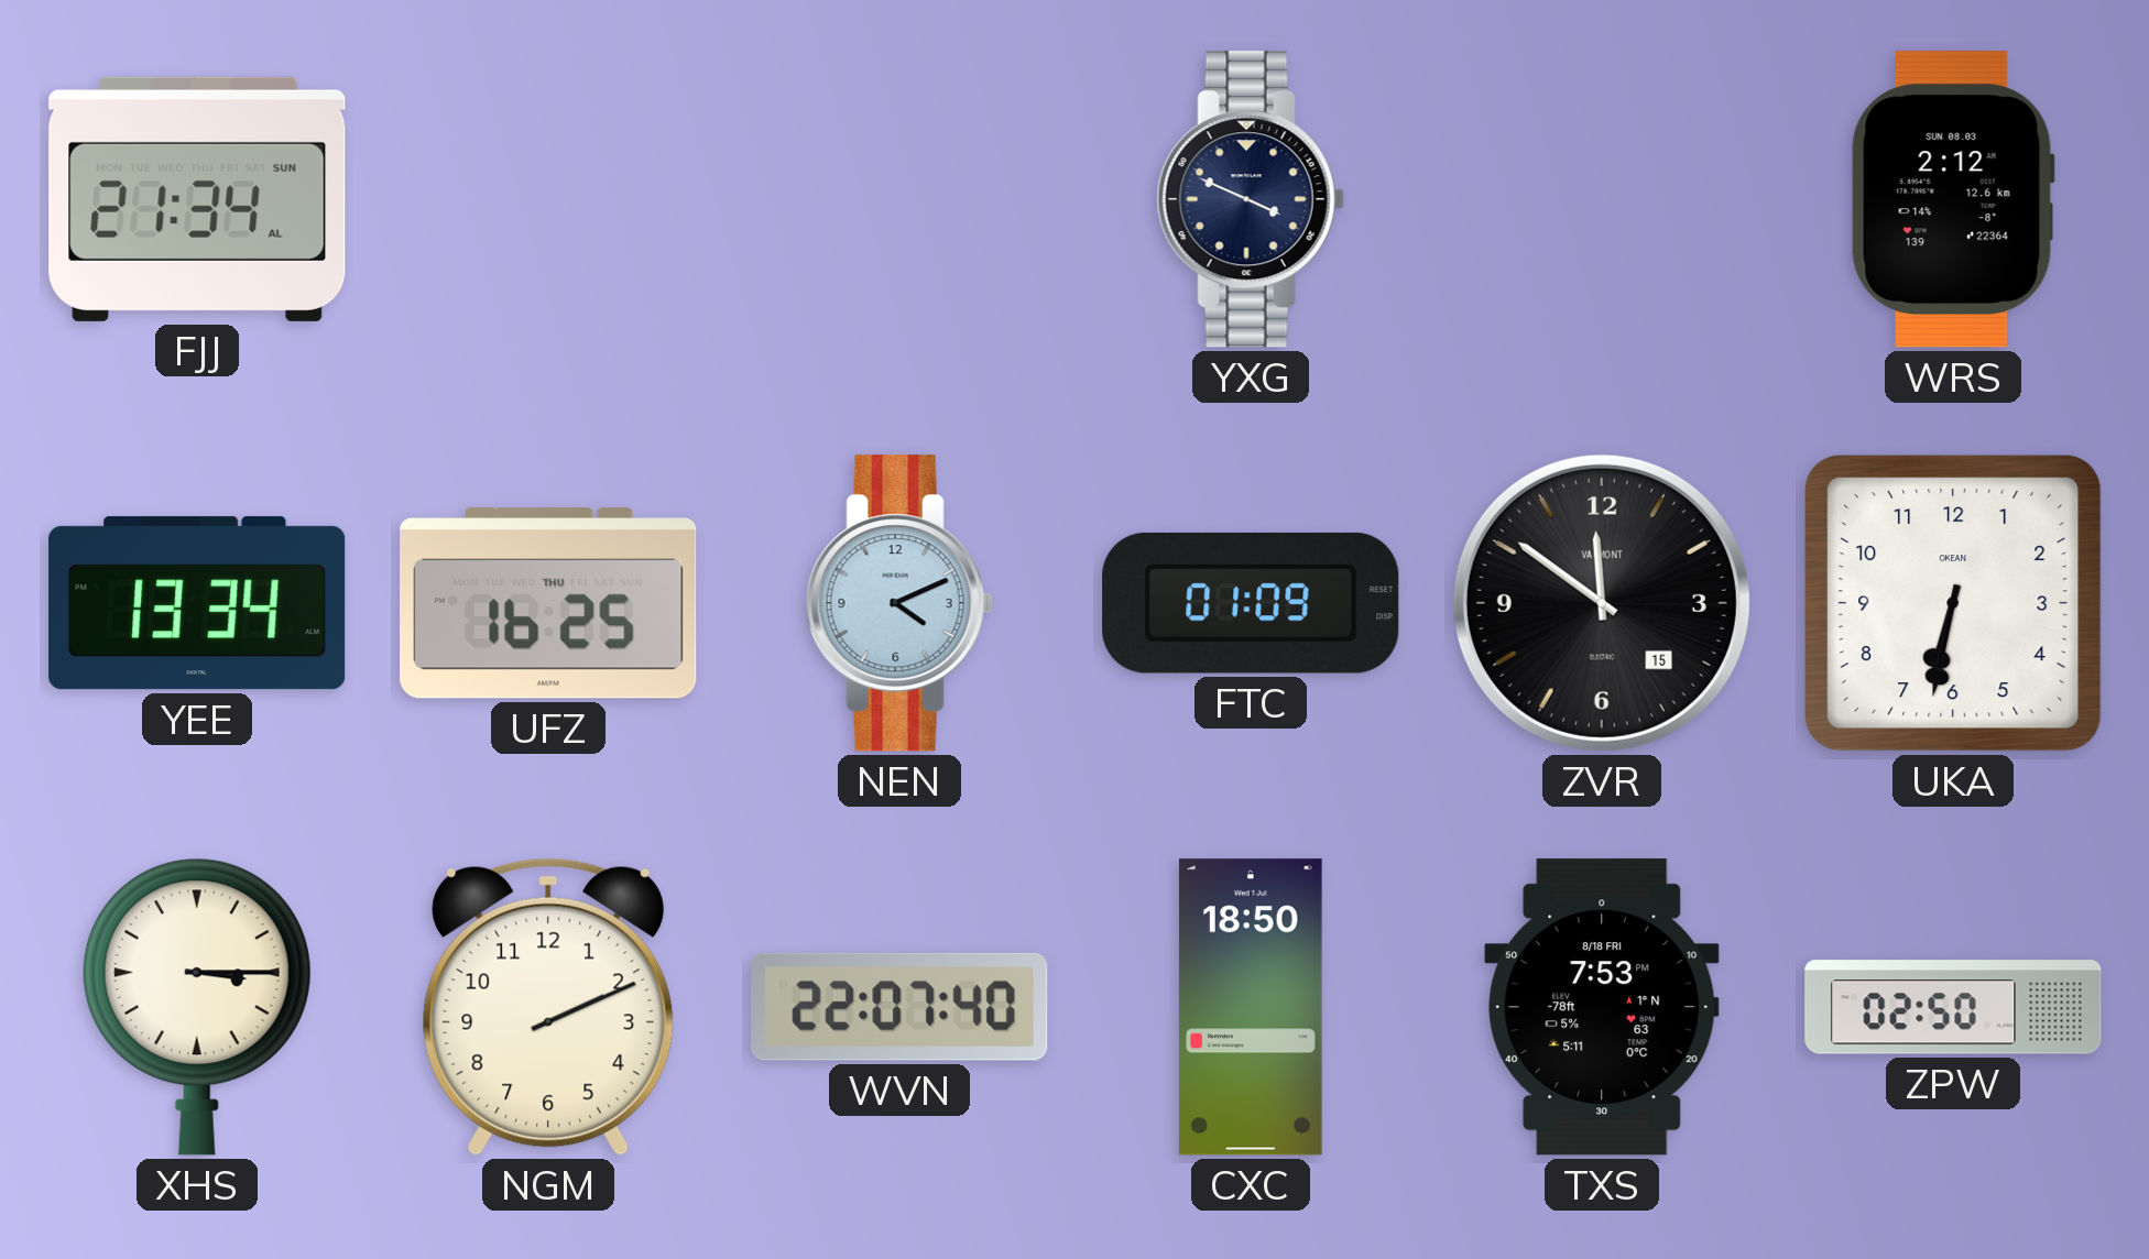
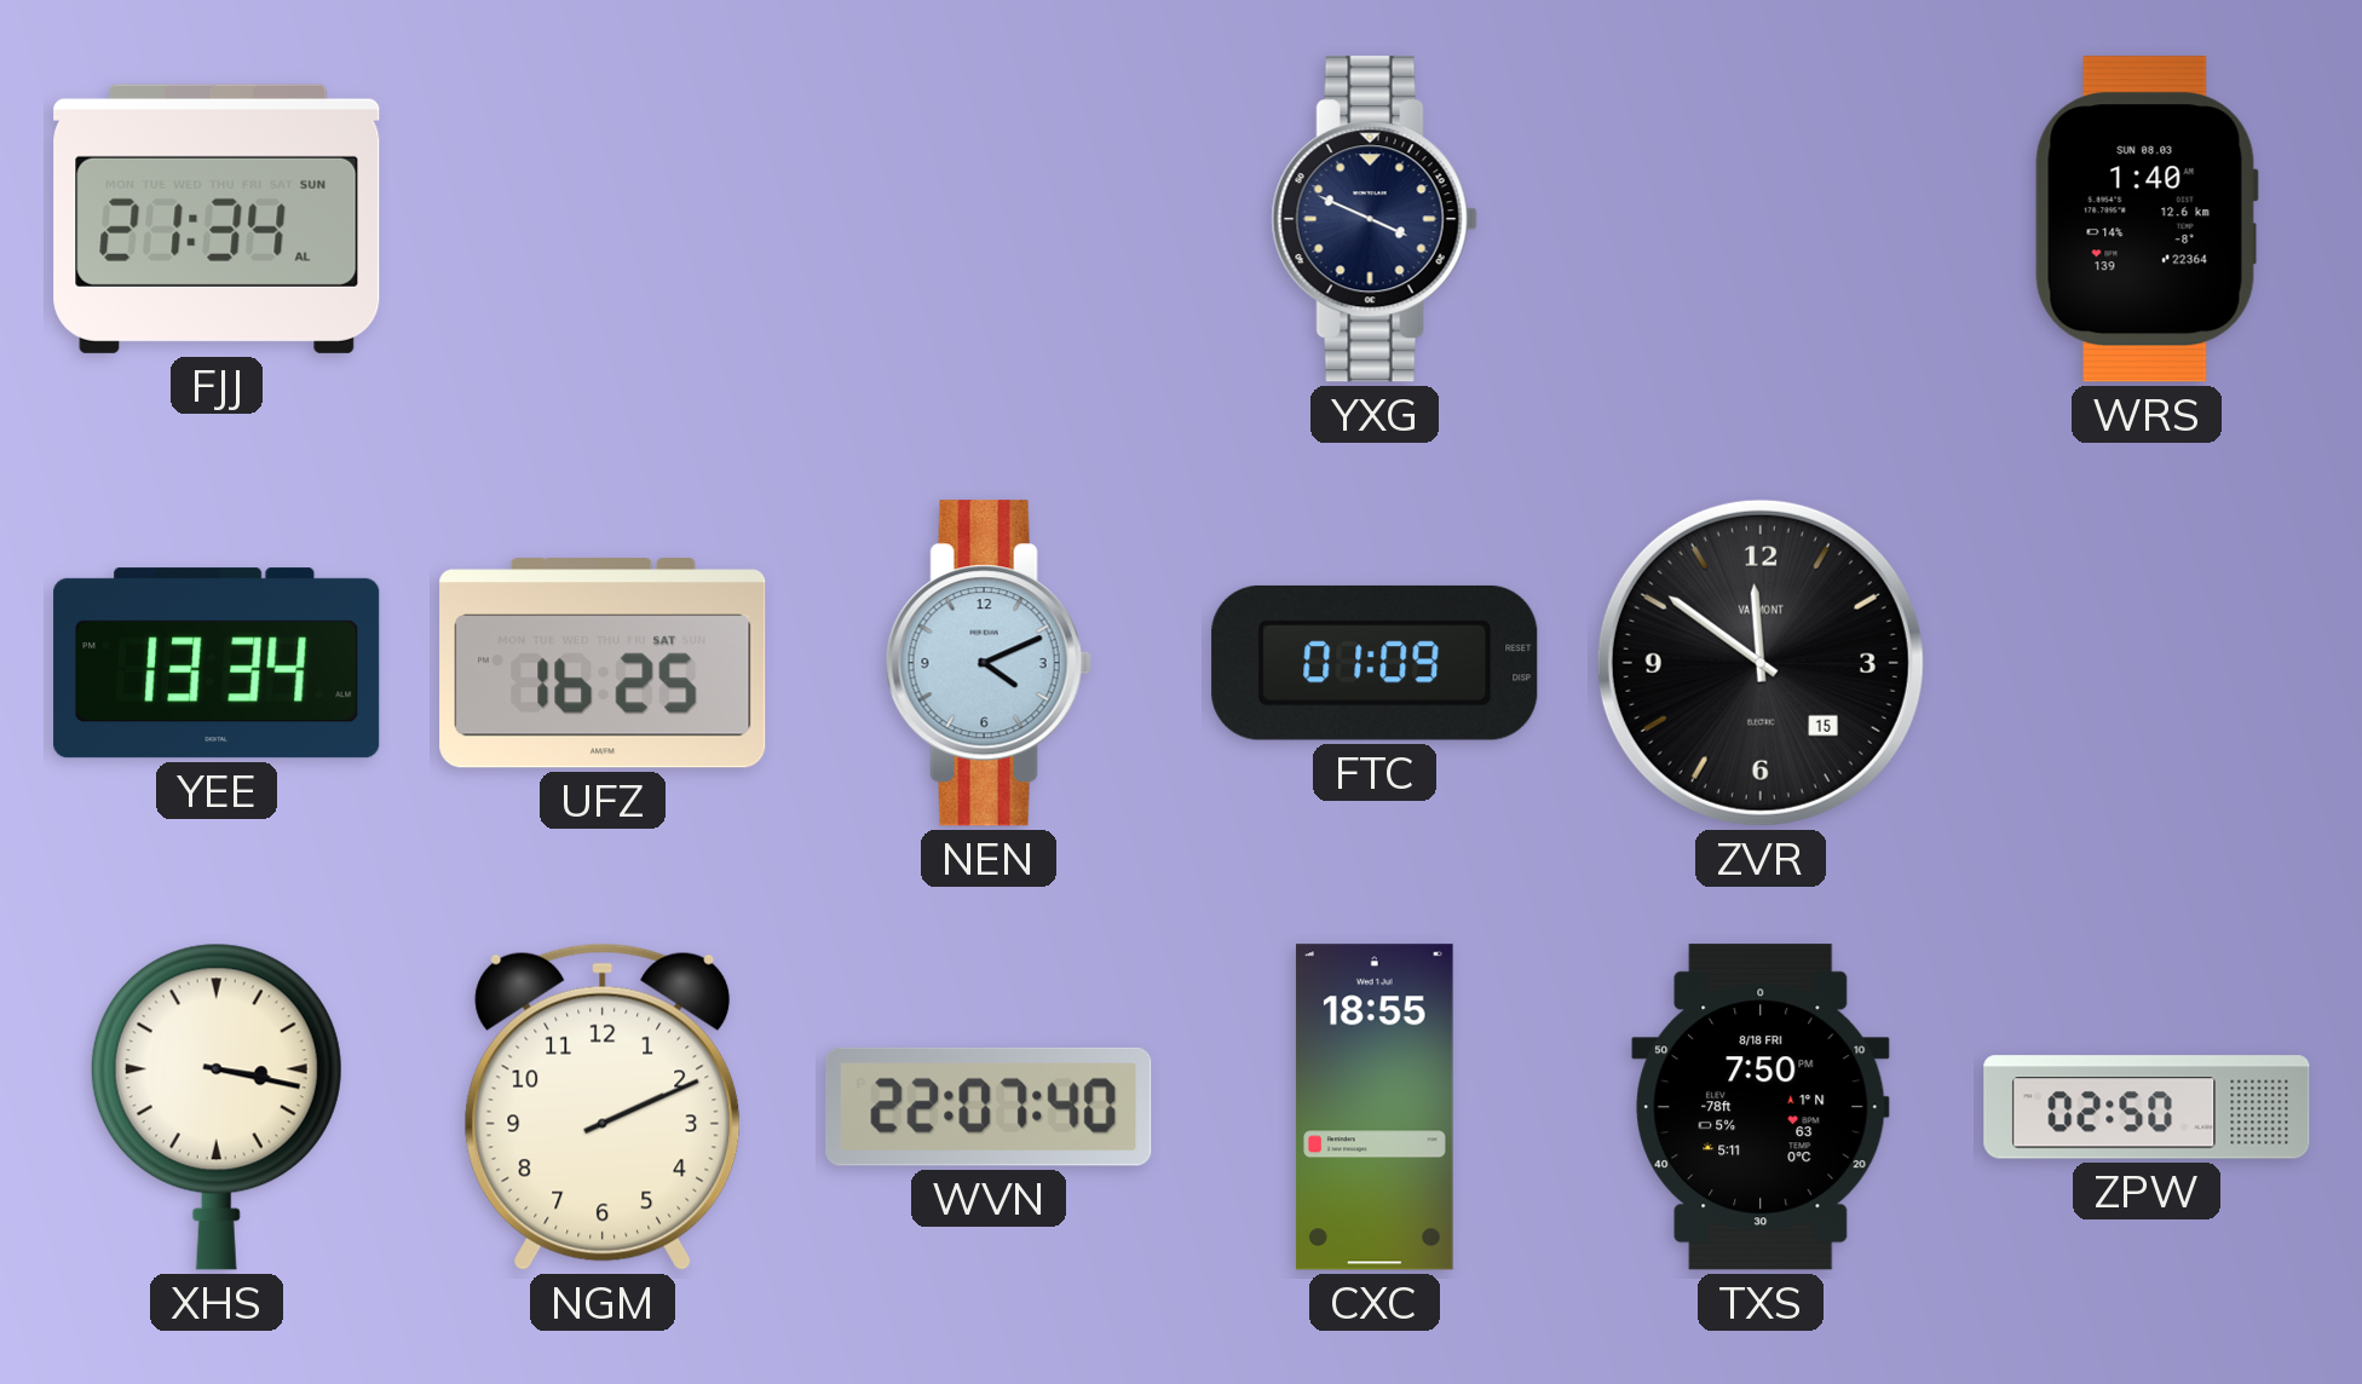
WRS: 2:12 -> 1:40 (2147, 219)
UFZ date: THU -> SAT (603, 663)
UKA: 6:32 -> none (1953, 603)
XHS: 3:15 -> 3:17 (217, 1107)
CXC: 18:50 -> 18:55 (1375, 1107)
TXS: 7:53 -> 7:50 (1761, 1107)
